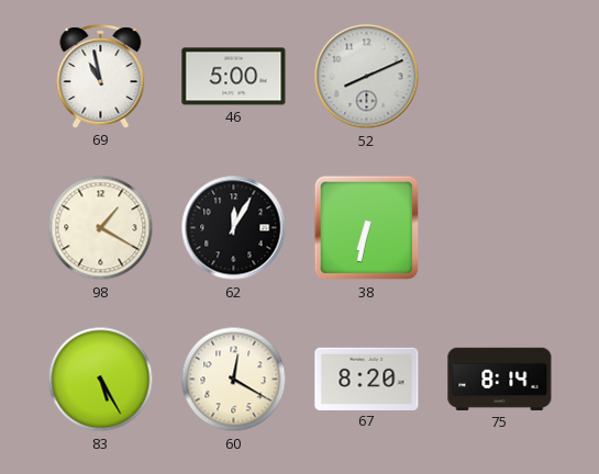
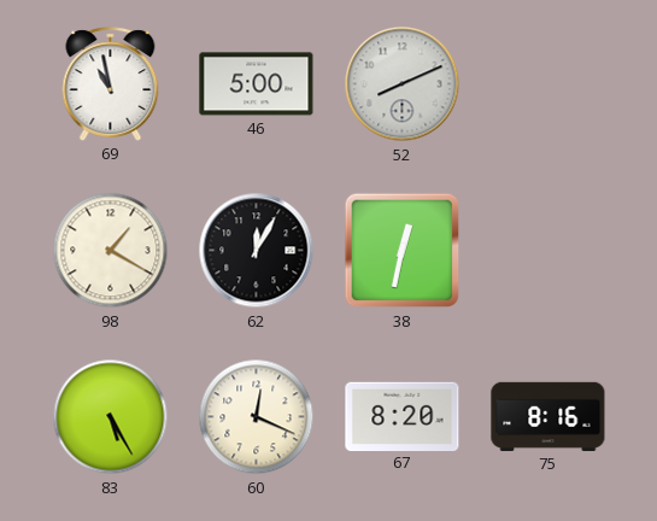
38: 6:32 -> 12:32 (403, 251)
60: 12:20 -> 12:19 (257, 417)
75: 8:14 -> 8:16 (549, 416)
